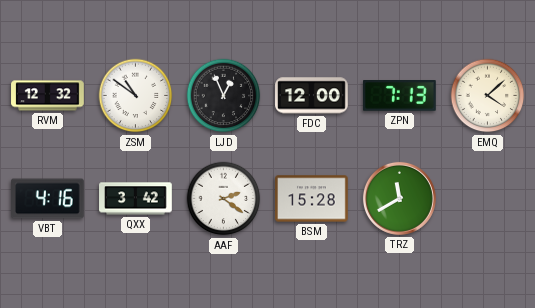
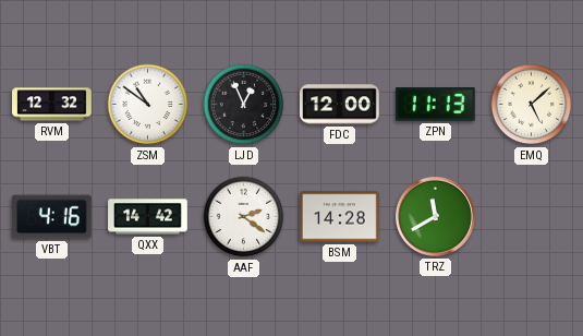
ZPN: 7:13 -> 11:13 (436, 105)
EMQ: 4:08 -> 5:08 (532, 105)
QXX: 3:42 -> 14:42 (148, 217)
BSM: 15:28 -> 14:28 (340, 217)
